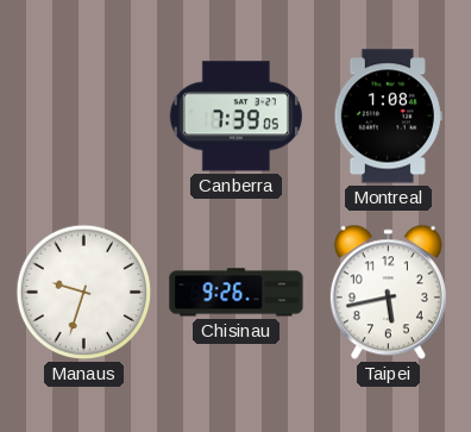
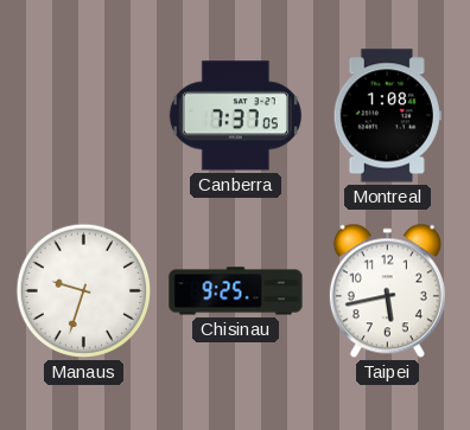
Canberra: 7:39 -> 7:37 (235, 116)
Chisinau: 9:26 -> 9:25 (236, 291)
